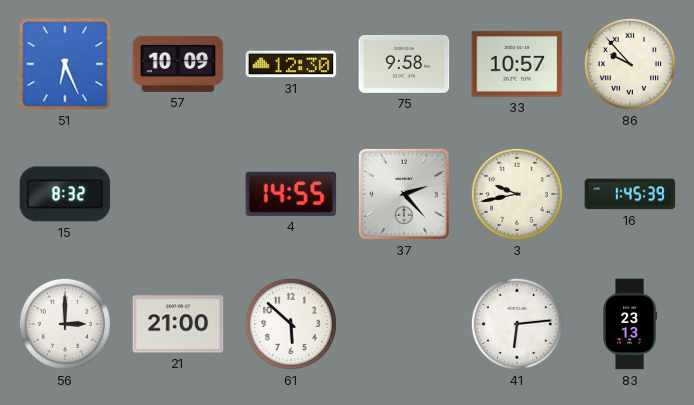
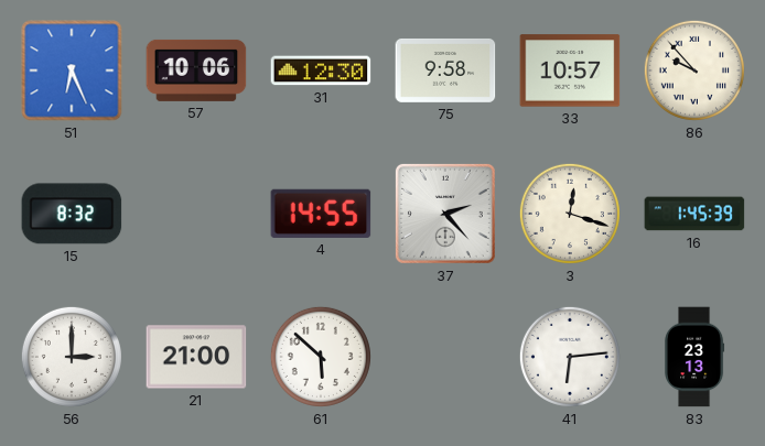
57: 10:09 -> 10:06 (196, 70)
3: 9:43 -> 12:18 (570, 214)
